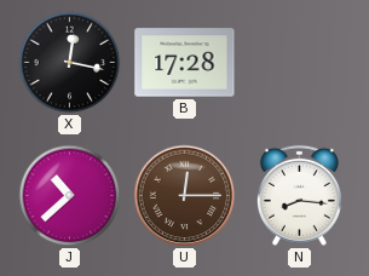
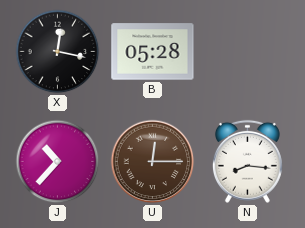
B: 17:28 -> 05:28 (153, 52)
J: 10:38 -> 10:37 (58, 162)
